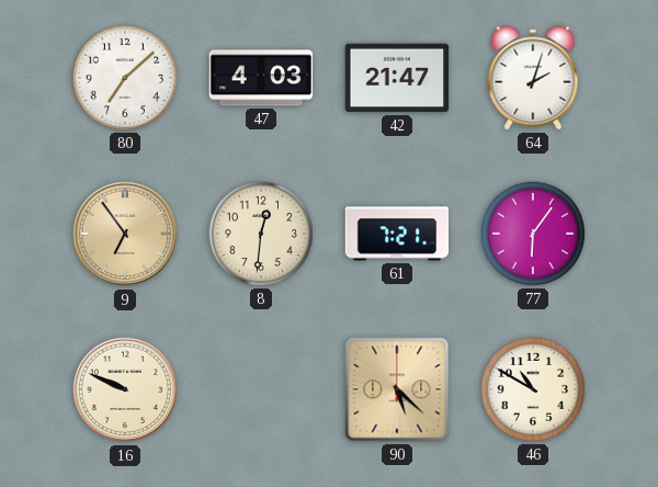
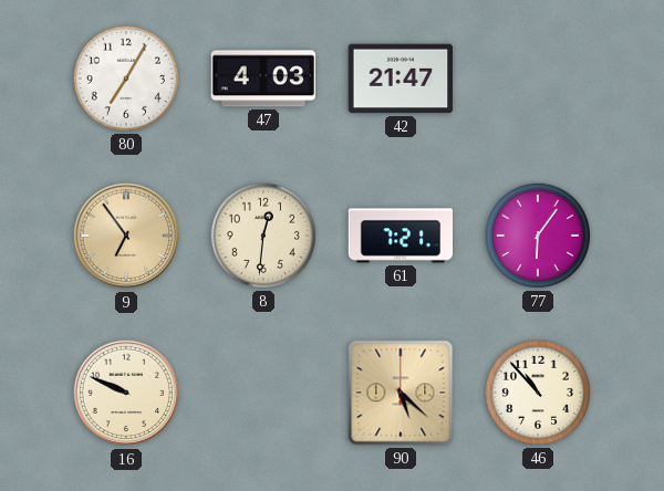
80: 7:08 -> 7:05 (126, 79)
64: 2:03 -> none (533, 78)
46: 10:50 -> 10:53 (538, 393)
